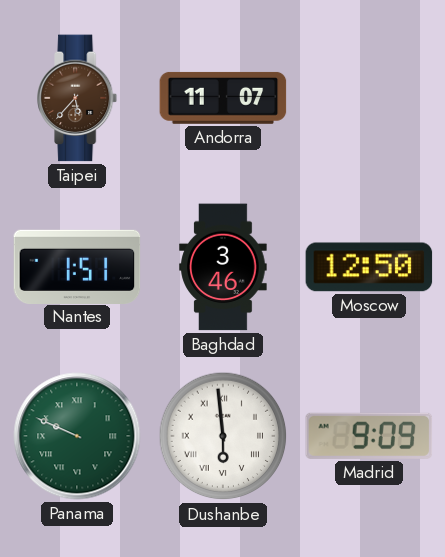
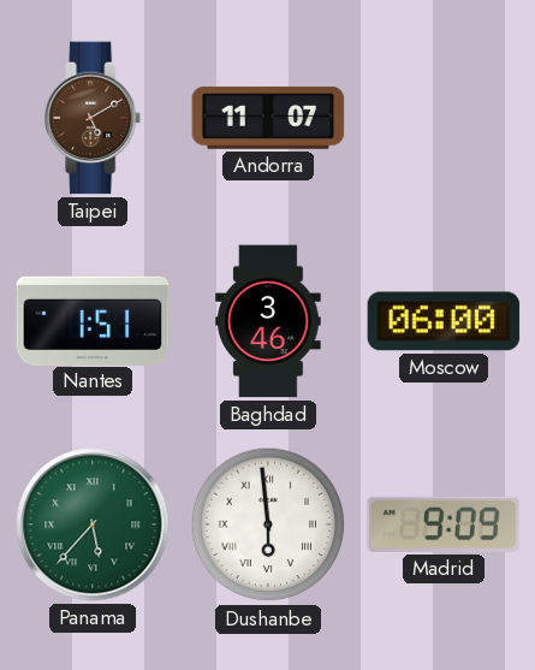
Taipei: 5:37 -> 5:10 (94, 118)
Moscow: 12:50 -> 06:00 (444, 321)
Panama: 9:49 -> 5:37 (93, 524)
